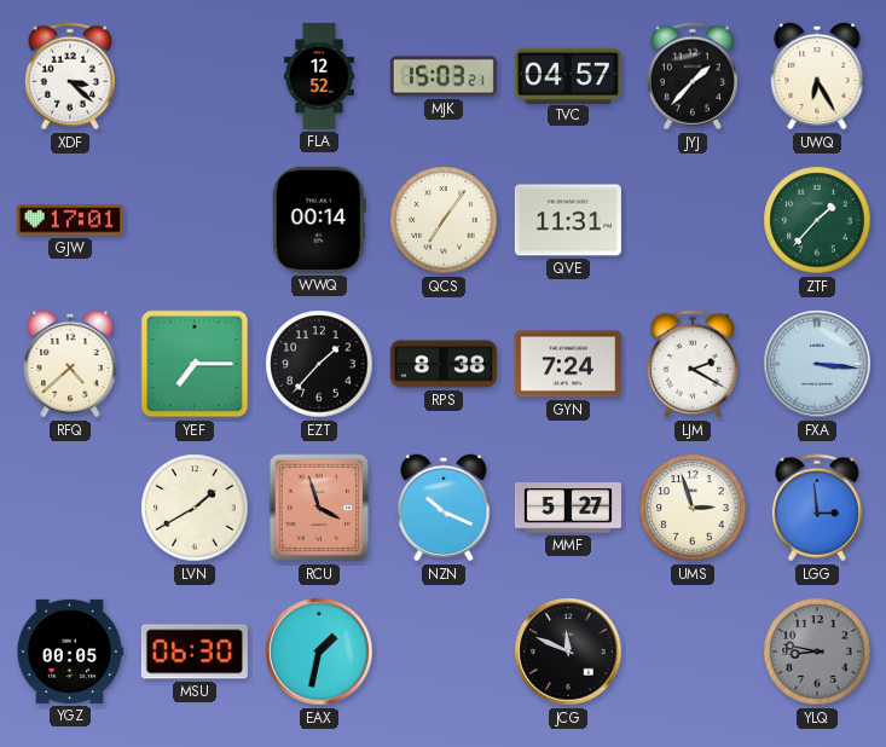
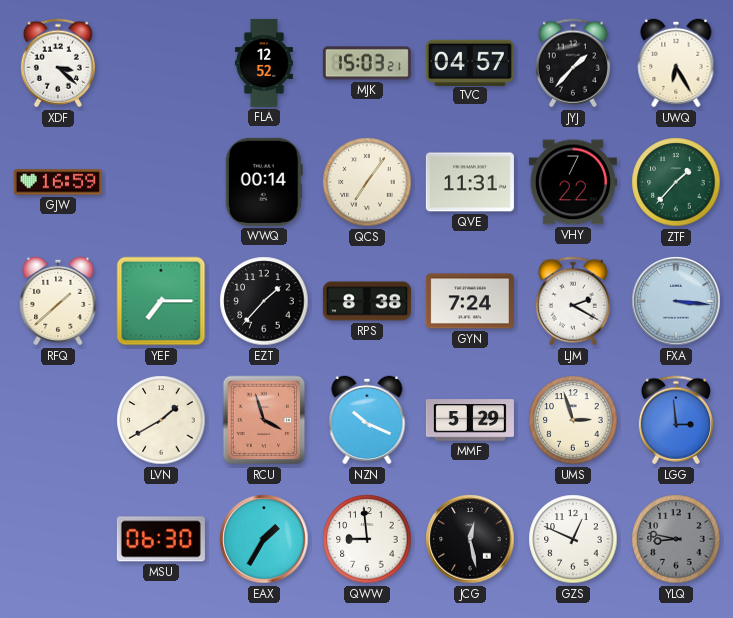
GJW: 17:01 -> 16:59 (58, 182)
VHY: none -> 7:22 (573, 182)
RFQ: 4:38 -> 1:38 (58, 301)
MMF: 5:27 -> 5:29 (470, 420)
YGZ: 00:05 -> none (70, 652)
EAX: 1:32 -> 1:35 (264, 539)
QWW: none -> 8:59 (367, 539)
JCG: 11:49 -> 12:28 (470, 539)
GZS: none -> 12:49 (573, 539)
